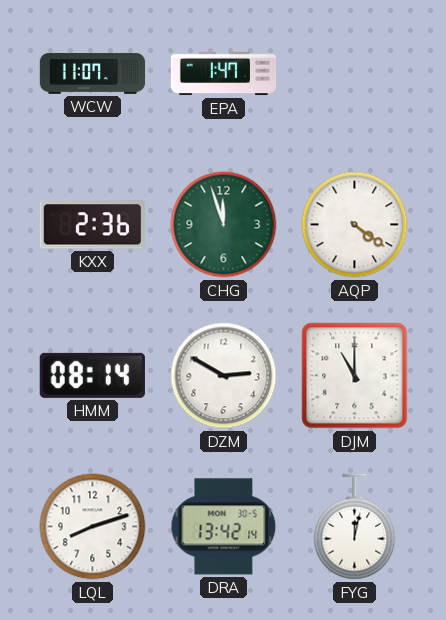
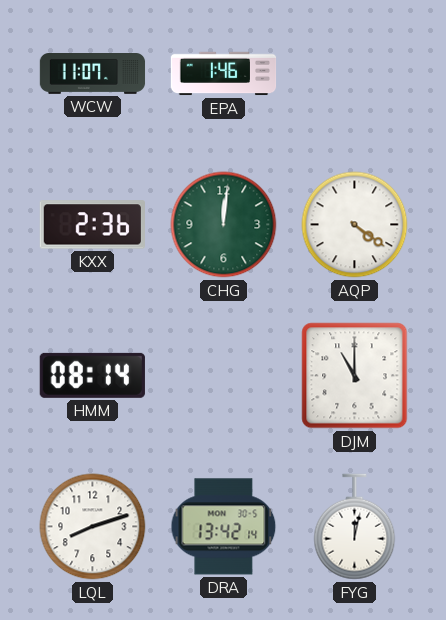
EPA: 1:47 -> 1:46 (224, 74)
CHG: 11:57 -> 12:01 (224, 225)
DZM: 2:50 -> none (224, 376)
